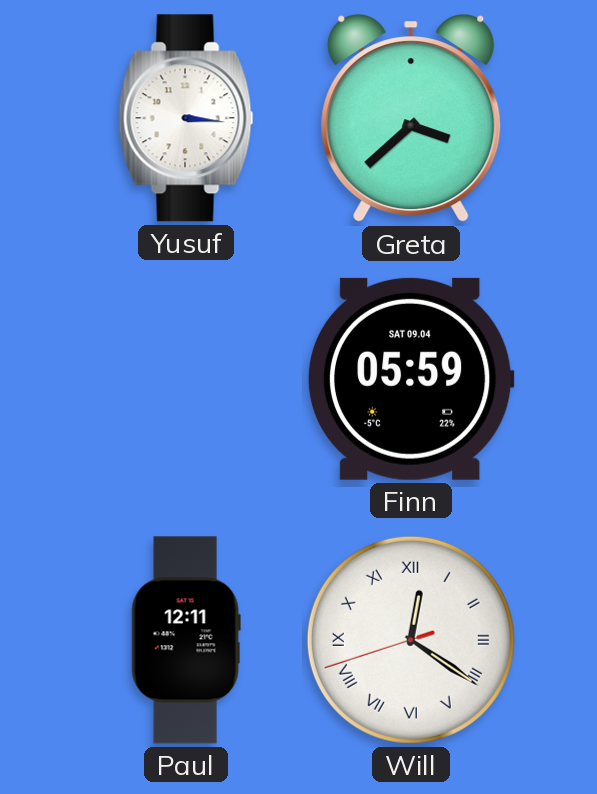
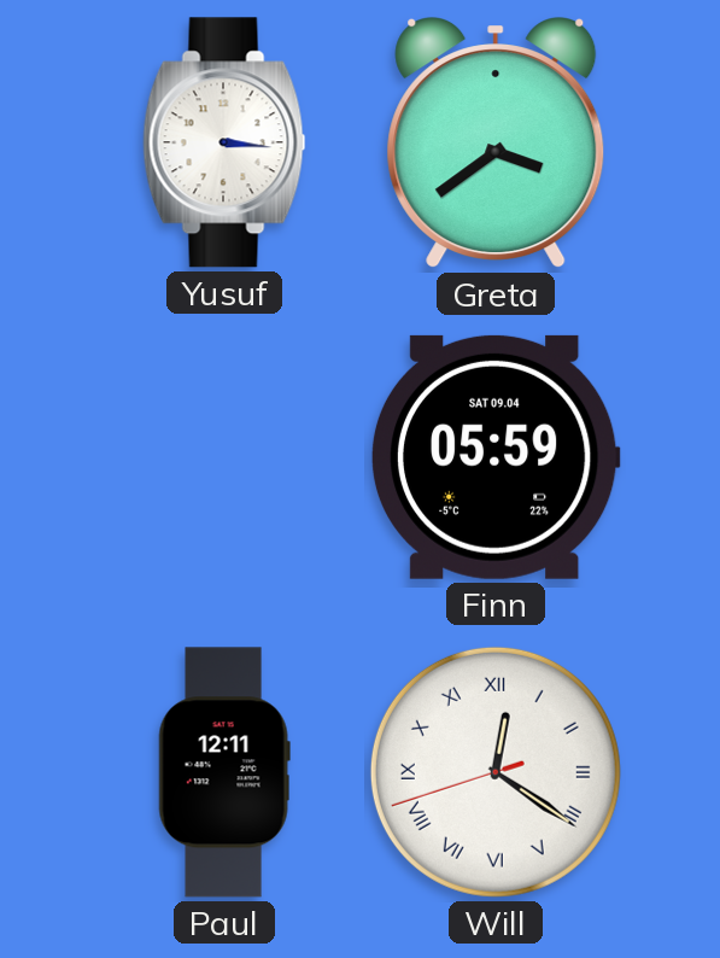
Greta: 3:38 -> 3:39 (496, 144)
